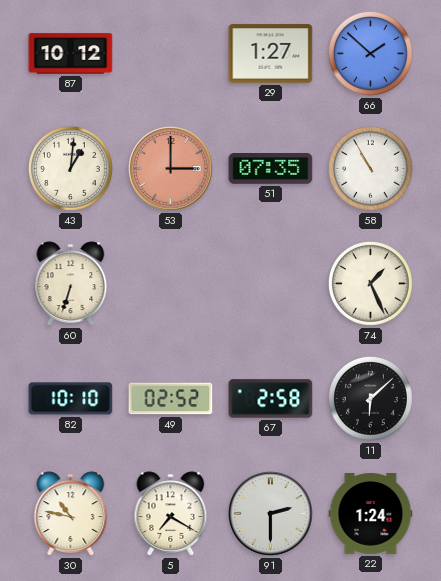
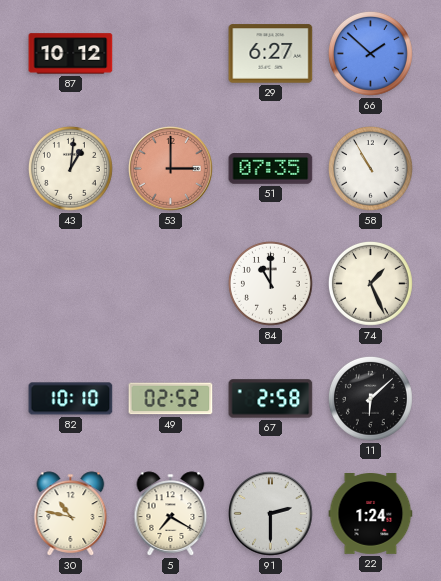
29: 1:27 -> 6:27 (271, 54)
60: 6:33 -> none (71, 284)
84: none -> 11:00 (270, 283)
